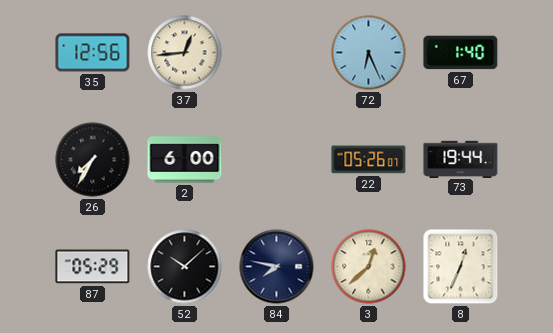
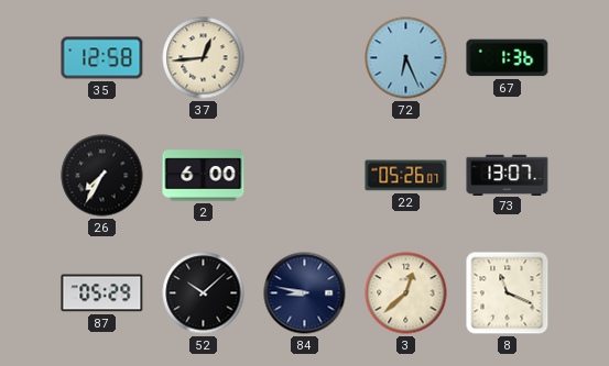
35: 12:56 -> 12:58 (102, 58)
67: 1:40 -> 1:36 (508, 58)
73: 19:44 -> 13:07 (508, 175)
84: 7:47 -> 8:47 (305, 293)
8: 12:34 -> 11:19 (508, 293)
